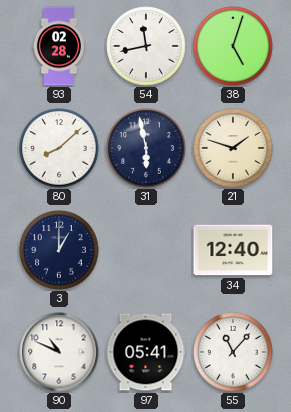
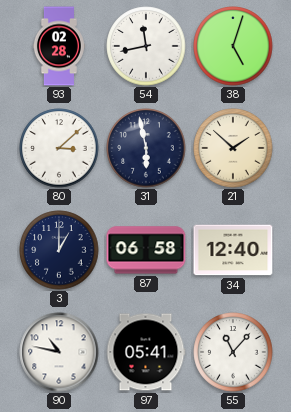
80: 8:08 -> 3:08 (59, 148)
21: 1:48 -> 1:52 (233, 148)
87: none -> 06:58 (146, 250)
90: 10:49 -> 10:47 (59, 352)
